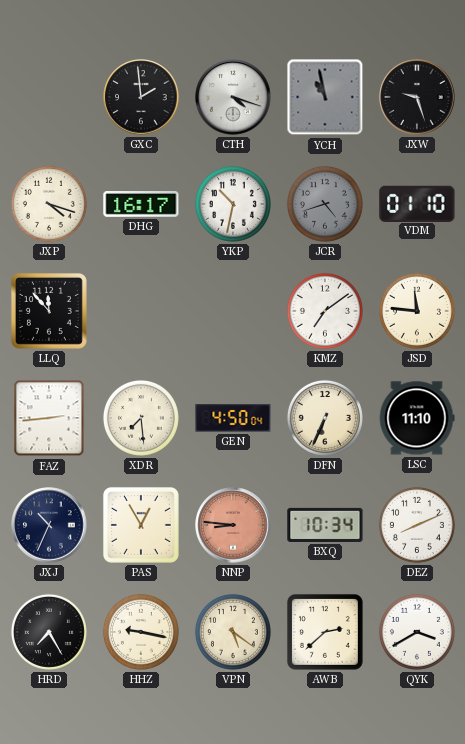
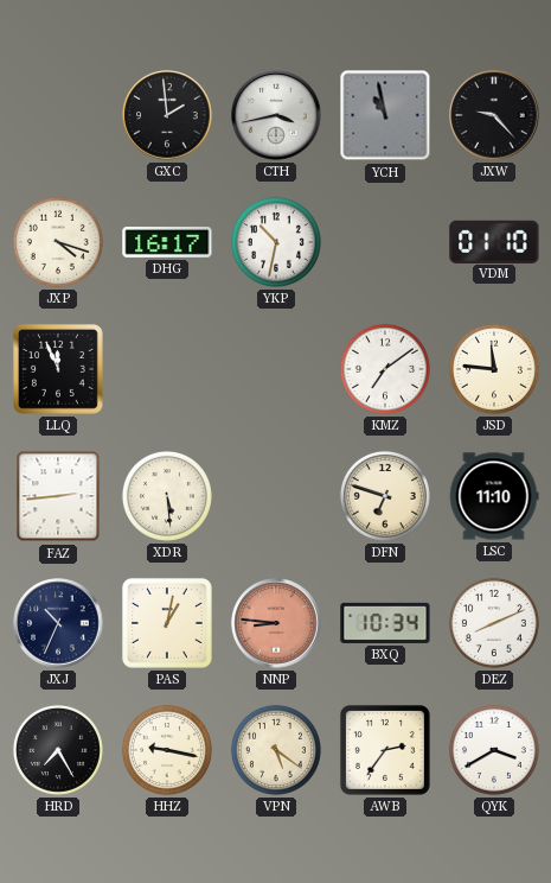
CTH: 4:18 -> 3:43 (276, 115)
JXW: 9:27 -> 9:23 (494, 115)
JCR: 4:42 -> none (325, 204)
LLQ: 11:53 -> 11:56 (58, 369)
XDR: 7:29 -> 5:29 (167, 496)
GEN: 4:50 -> none (233, 418)
DFN: 6:34 -> 6:48 (385, 496)
PAS: 12:55 -> 1:02 (167, 623)
AWB: 2:38 -> 2:36 (385, 750)
